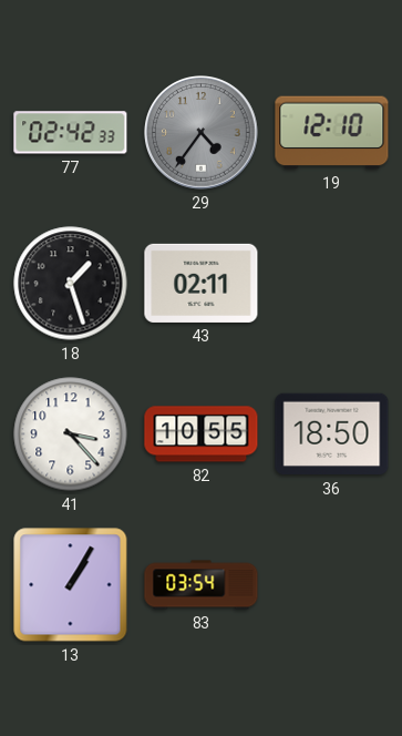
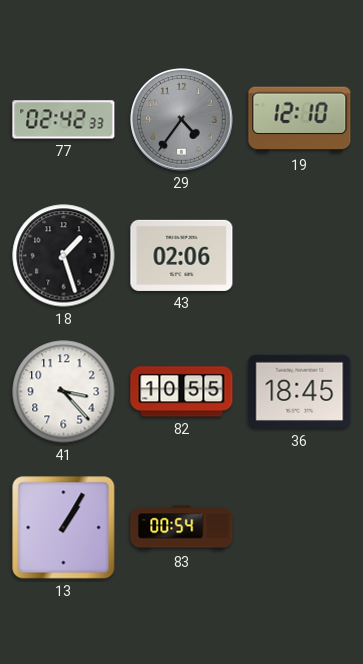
43: 02:11 -> 02:06 (182, 255)
36: 18:50 -> 18:45 (300, 392)
83: 03:54 -> 00:54 (182, 528)
